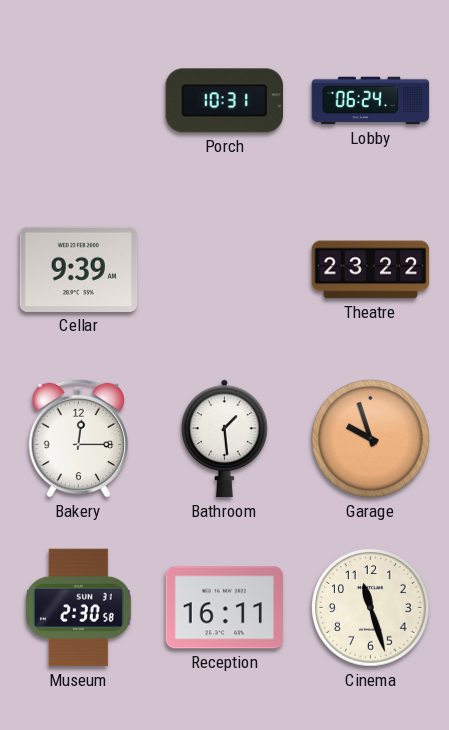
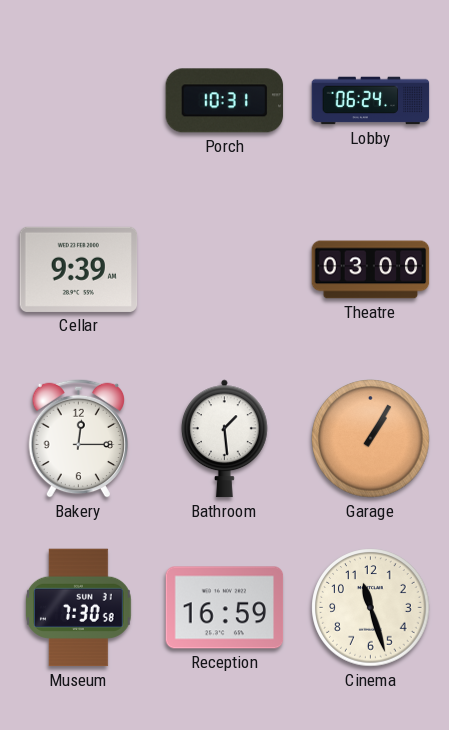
Theatre: 23:22 -> 03:00 (371, 270)
Garage: 9:57 -> 1:05 (371, 439)
Museum: 2:30 -> 7:30 (79, 608)
Reception: 16:11 -> 16:59 (225, 608)
